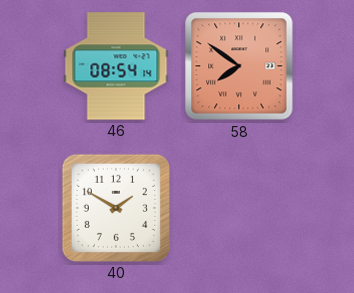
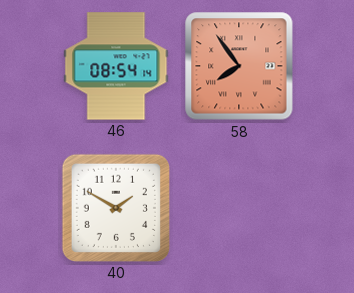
58: 7:51 -> 7:54 (239, 66)
